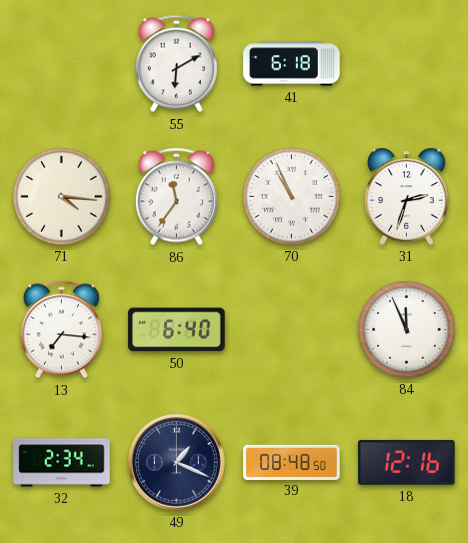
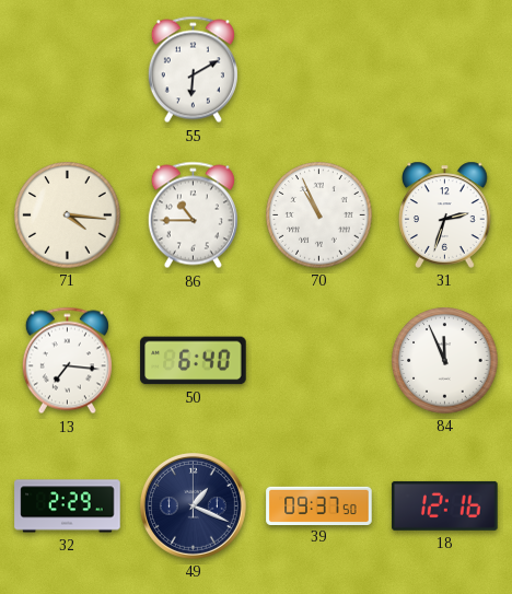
41: 6:18 -> none (292, 64)
86: 11:36 -> 10:45 (193, 216)
32: 2:34 -> 2:29 (68, 506)
39: 08:48 -> 09:37 (319, 505)
